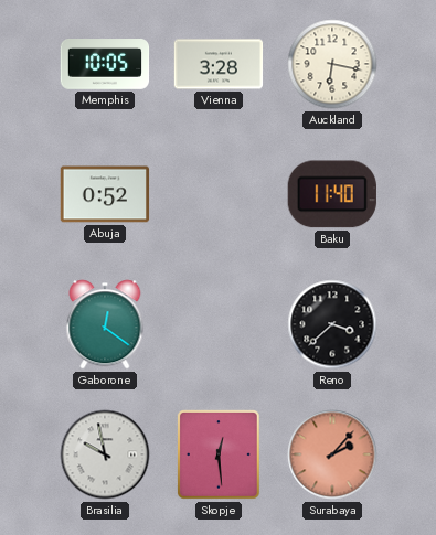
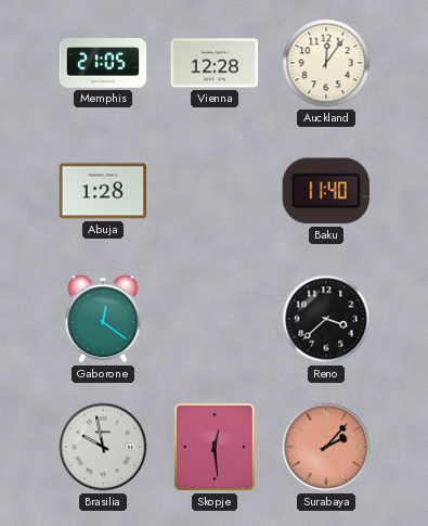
Memphis: 10:05 -> 21:05 (103, 64)
Vienna: 3:28 -> 12:28 (215, 63)
Auckland: 6:17 -> 12:06 (326, 63)
Abuja: 0:52 -> 1:28 (103, 191)
